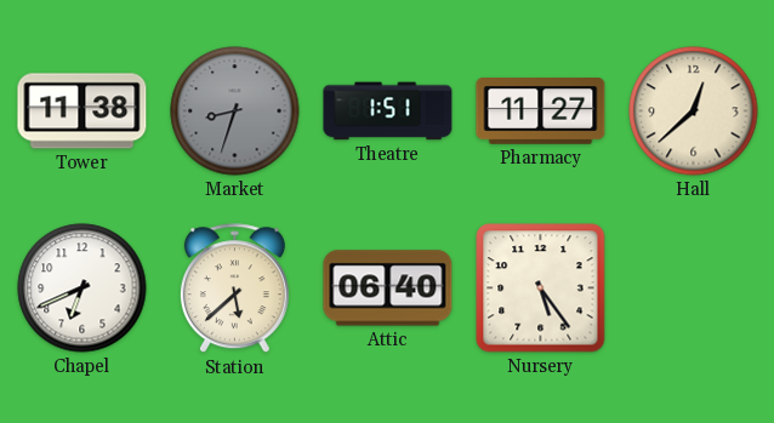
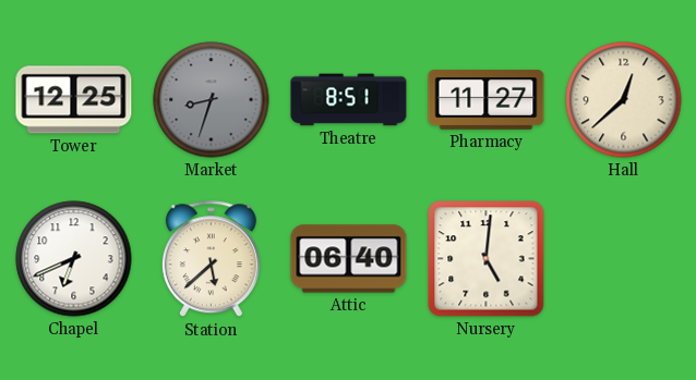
Tower: 11:38 -> 12:25 (74, 100)
Theatre: 1:51 -> 8:51 (349, 100)
Nursery: 5:24 -> 5:01 (487, 259)
